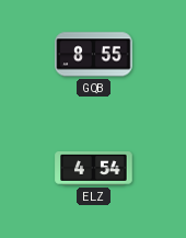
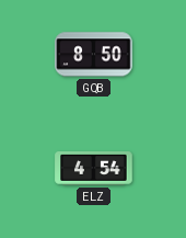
GQB: 8:55 -> 8:50 (94, 55)
